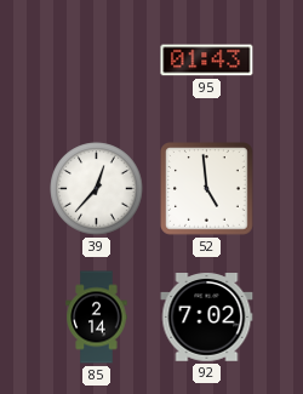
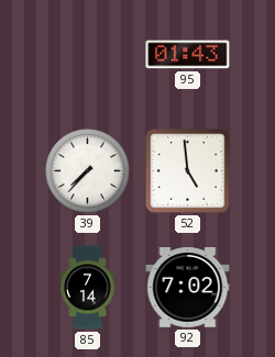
39: 12:37 -> 7:37 (88, 171)
85: 2:14 -> 7:14 (88, 288)
